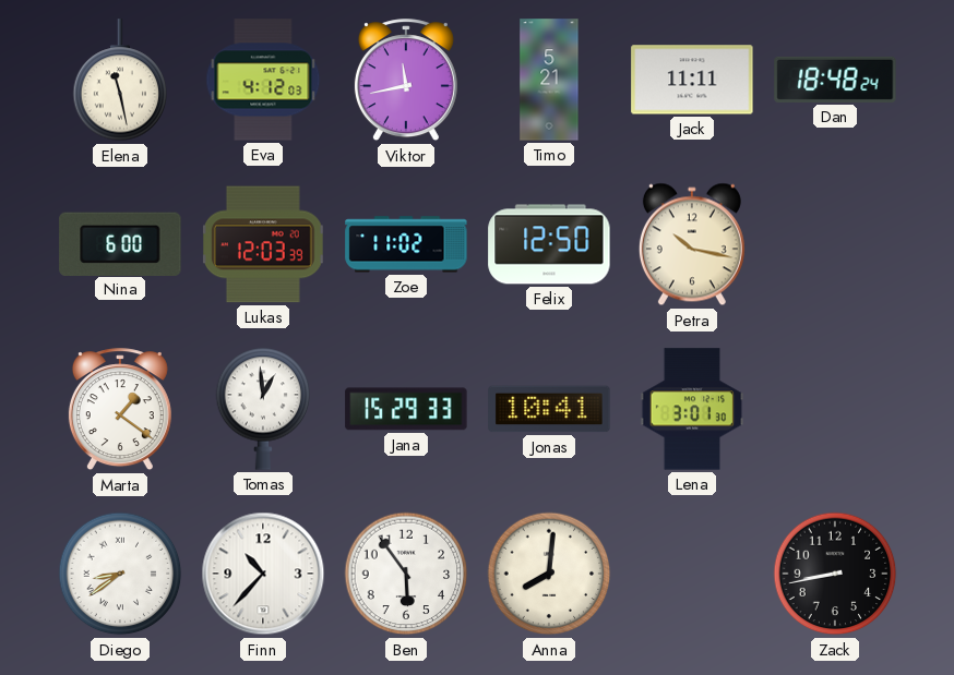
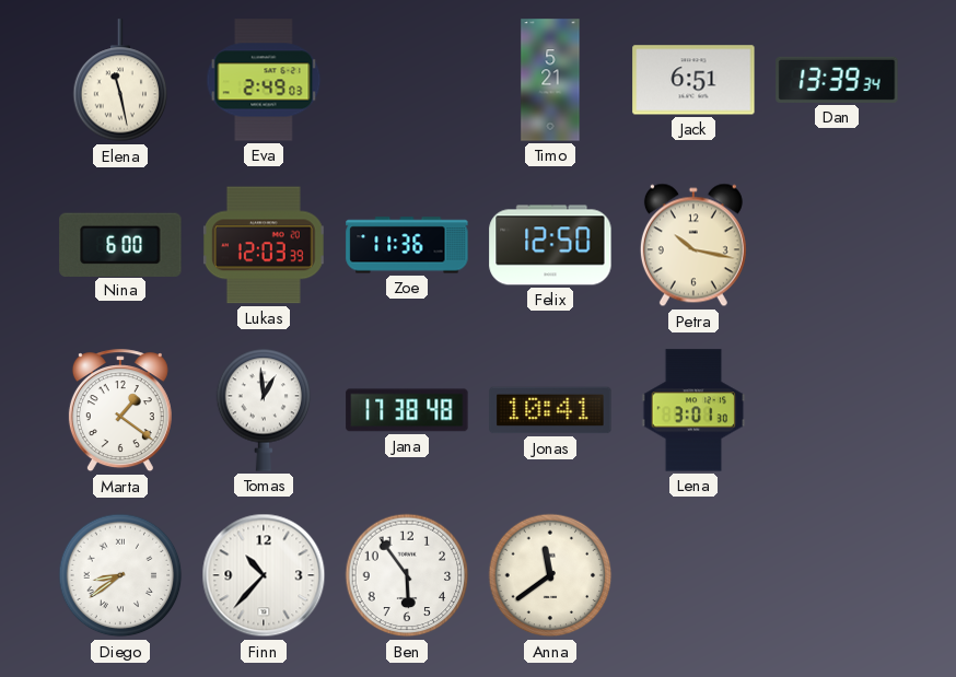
Eva: 4:12 -> 2:49 (264, 80)
Viktor: 11:43 -> none (406, 81)
Jack: 11:11 -> 6:51 (693, 80)
Dan: 18:48 -> 13:39 (837, 80)
Zoe: 11:02 -> 11:36 (407, 245)
Jana: 15:29 -> 17:38 (407, 410)
Anna: 8:01 -> 11:39 (550, 575)
Zack: 8:43 -> none (835, 574)
